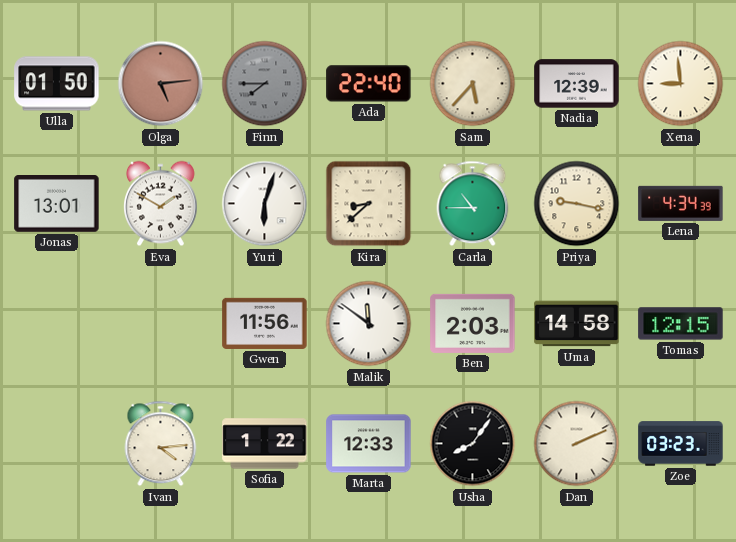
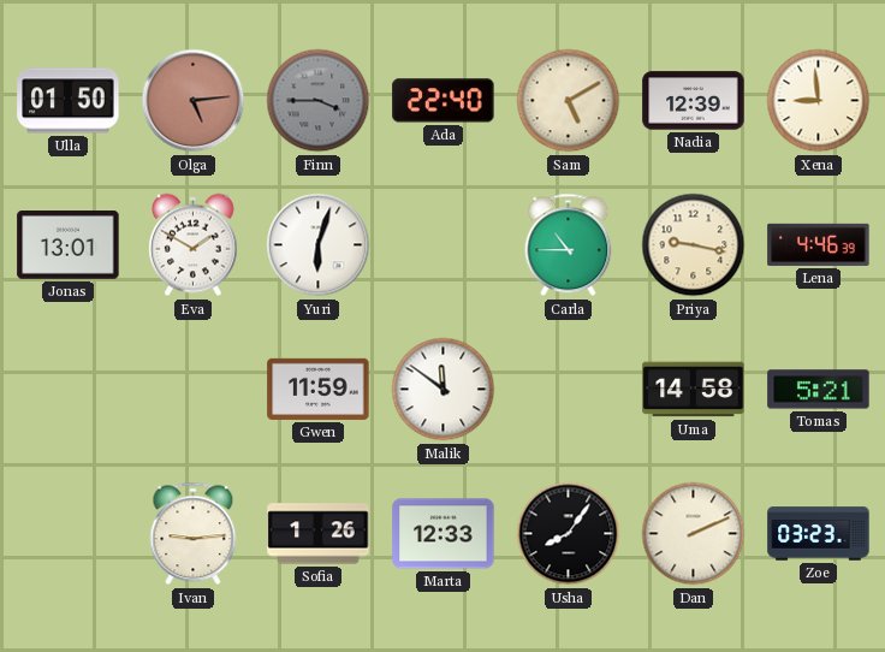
Finn: 7:45 -> 3:45 (319, 101)
Sam: 5:37 -> 5:10 (569, 101)
Kira: 8:38 -> none (369, 204)
Lena: 4:34 -> 4:46 (819, 244)
Gwen: 11:56 -> 11:59 (319, 389)
Ben: 2:03 -> none (473, 323)
Tomas: 12:15 -> 5:21 (819, 390)
Ivan: 4:14 -> 9:14 (194, 534)
Sofia: 1:22 -> 1:26 (319, 534)
